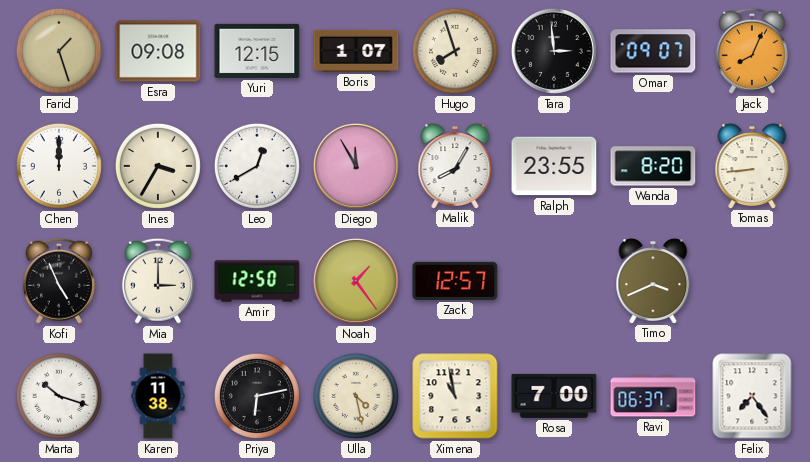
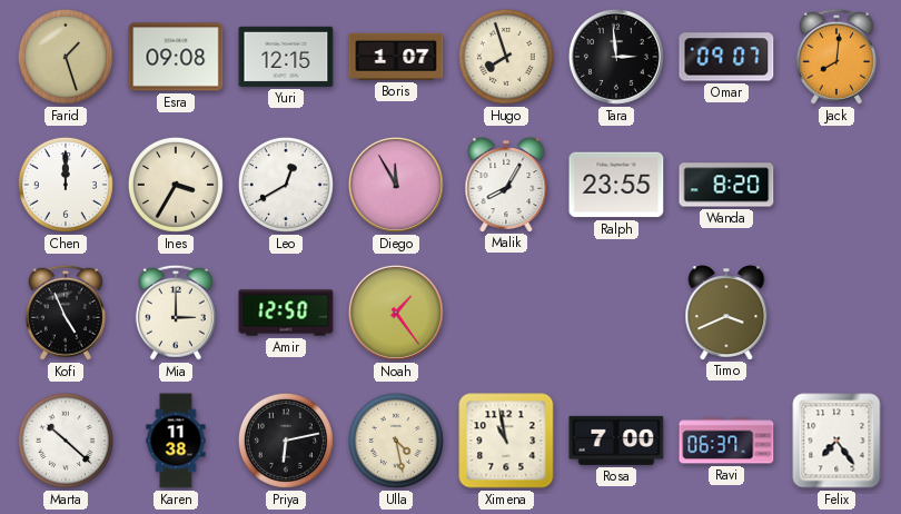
Jack: 8:04 -> 8:01 (836, 57)
Tomas: 8:44 -> none (752, 166)
Zack: 12:57 -> none (455, 281)
Marta: 10:18 -> 10:22 (66, 441)
